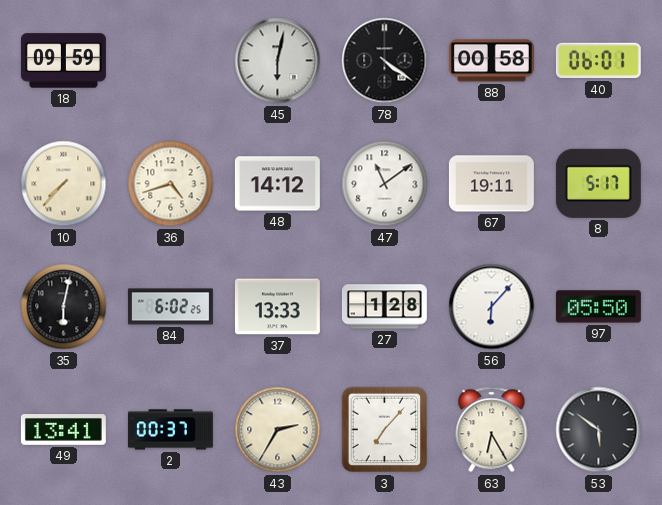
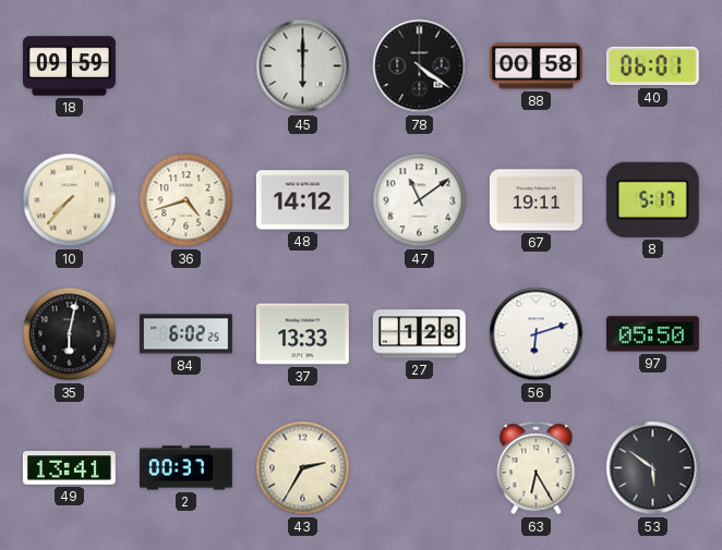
45: 6:02 -> 6:00 (303, 66)
56: 6:07 -> 6:12 (537, 334)
3: 7:07 -> none (385, 430)
